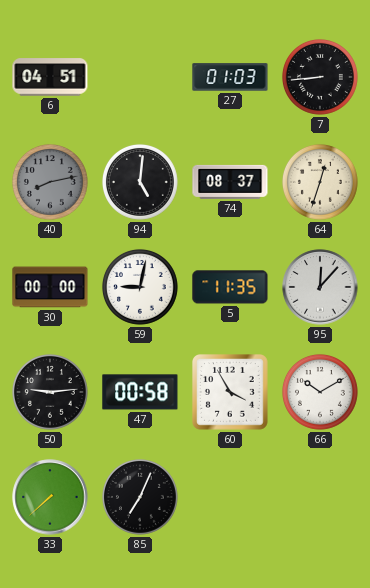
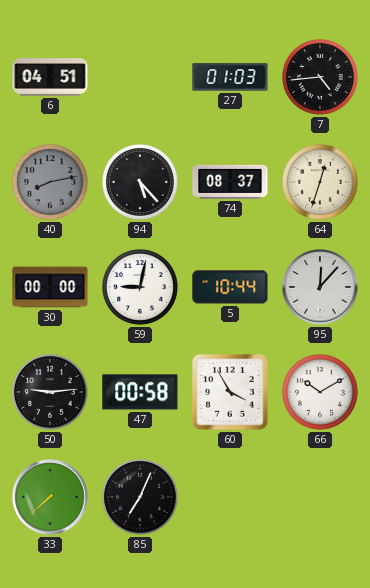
7: 8:44 -> 4:44 (320, 77)
94: 5:01 -> 5:23 (140, 182)
5: 11:35 -> 10:44 (230, 287)
